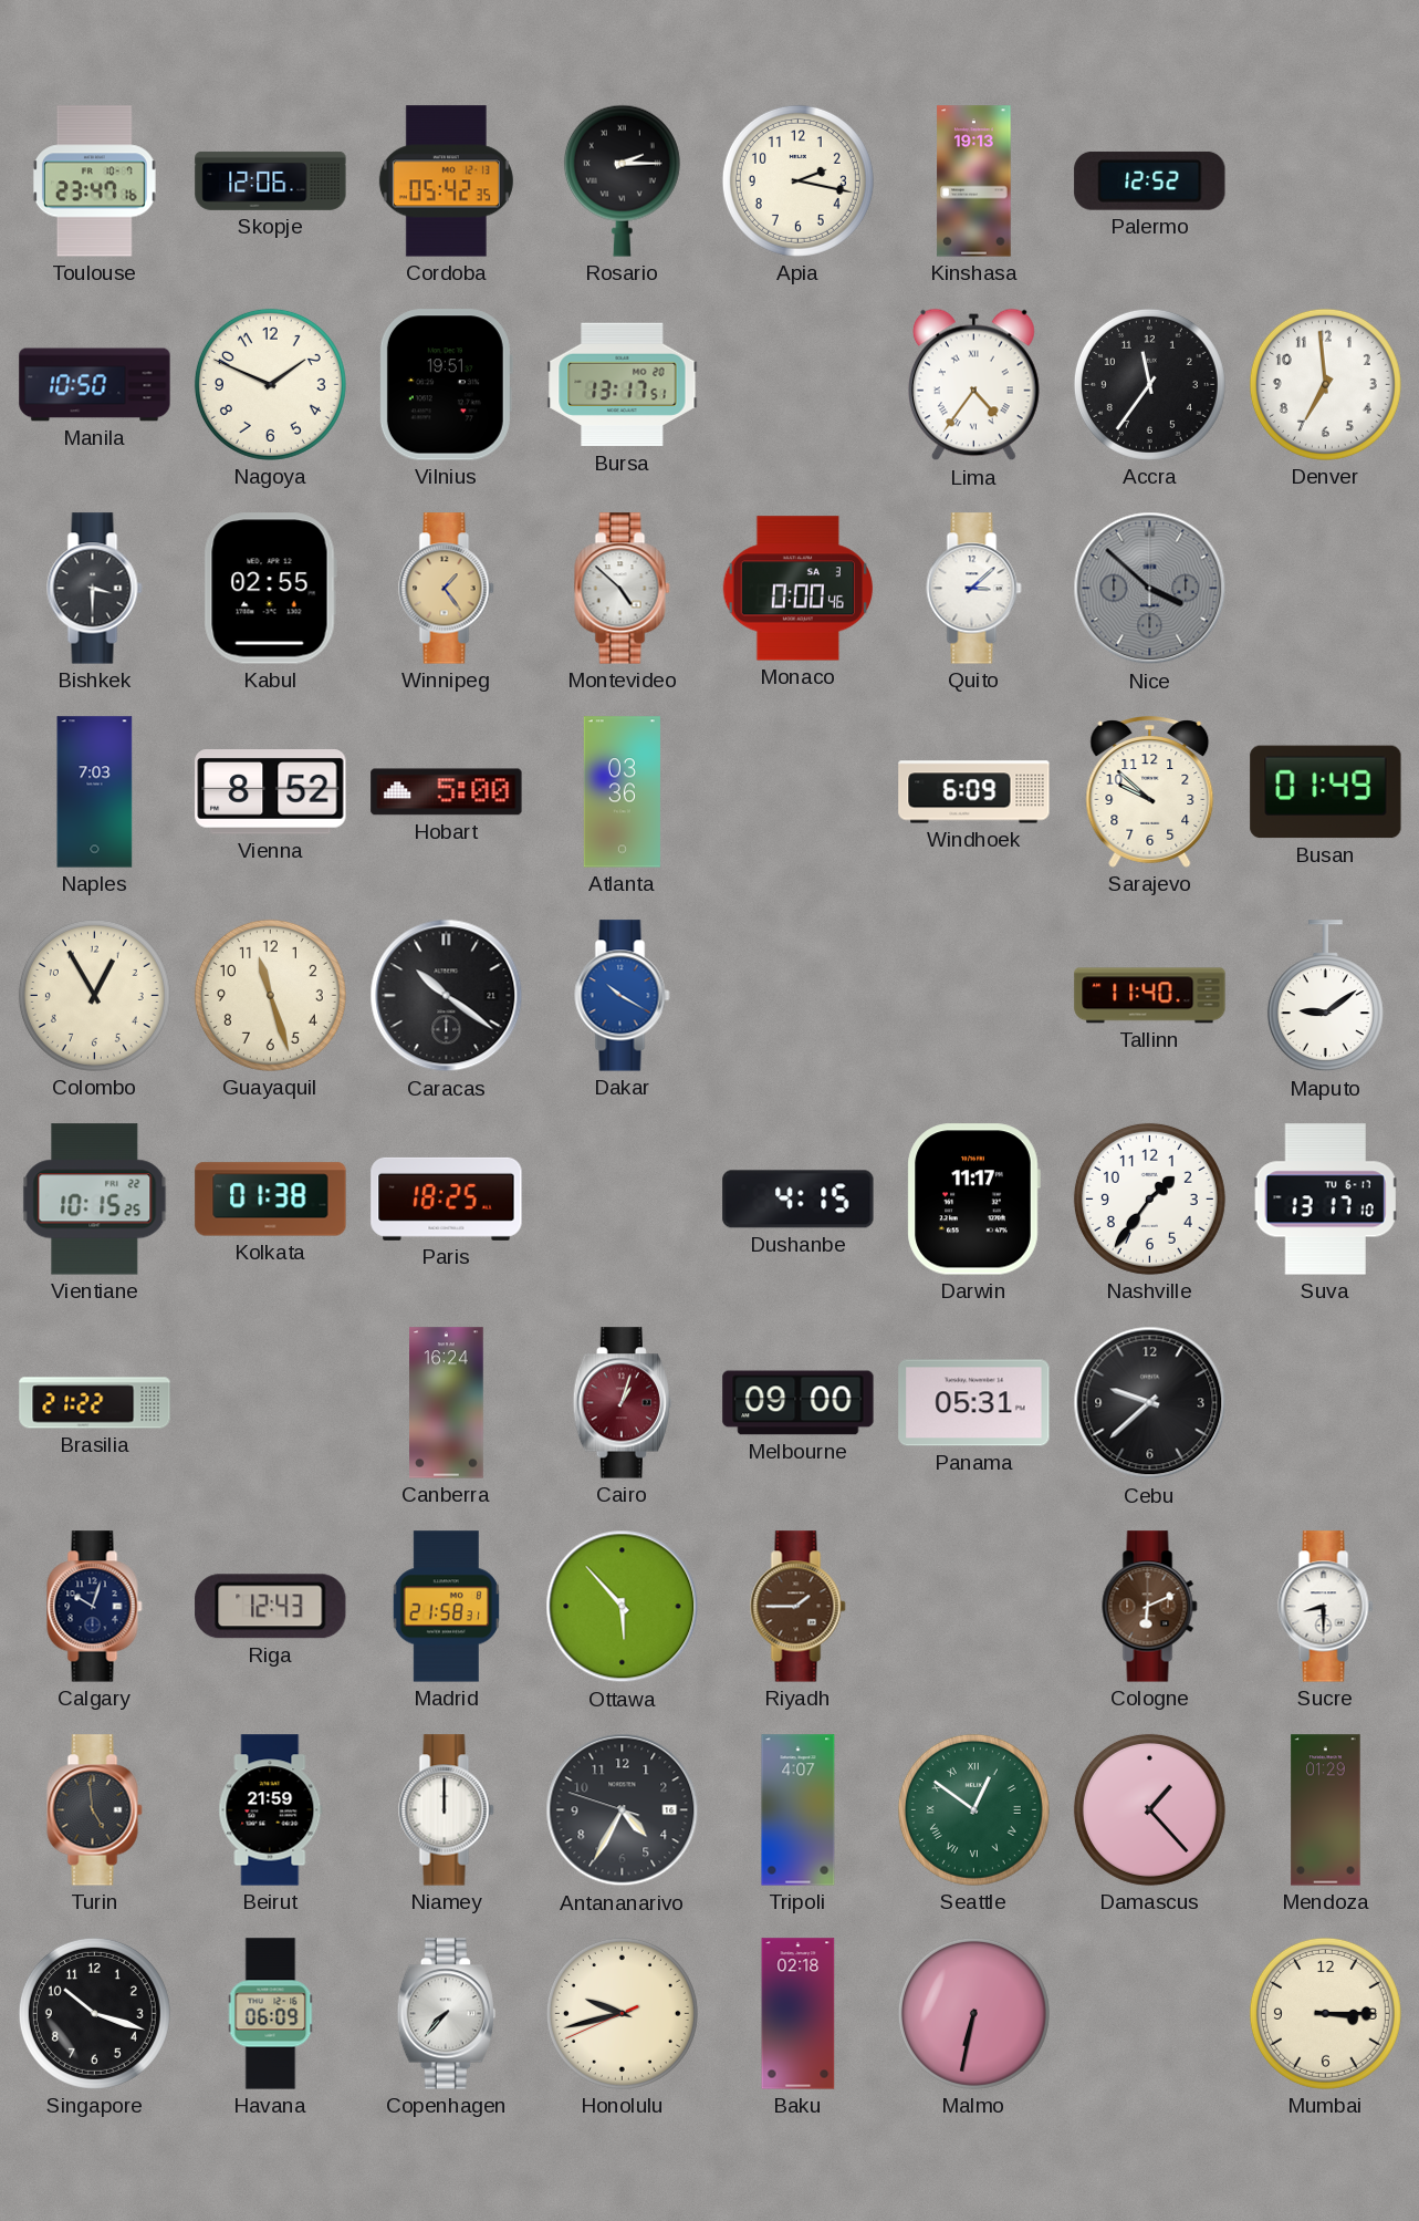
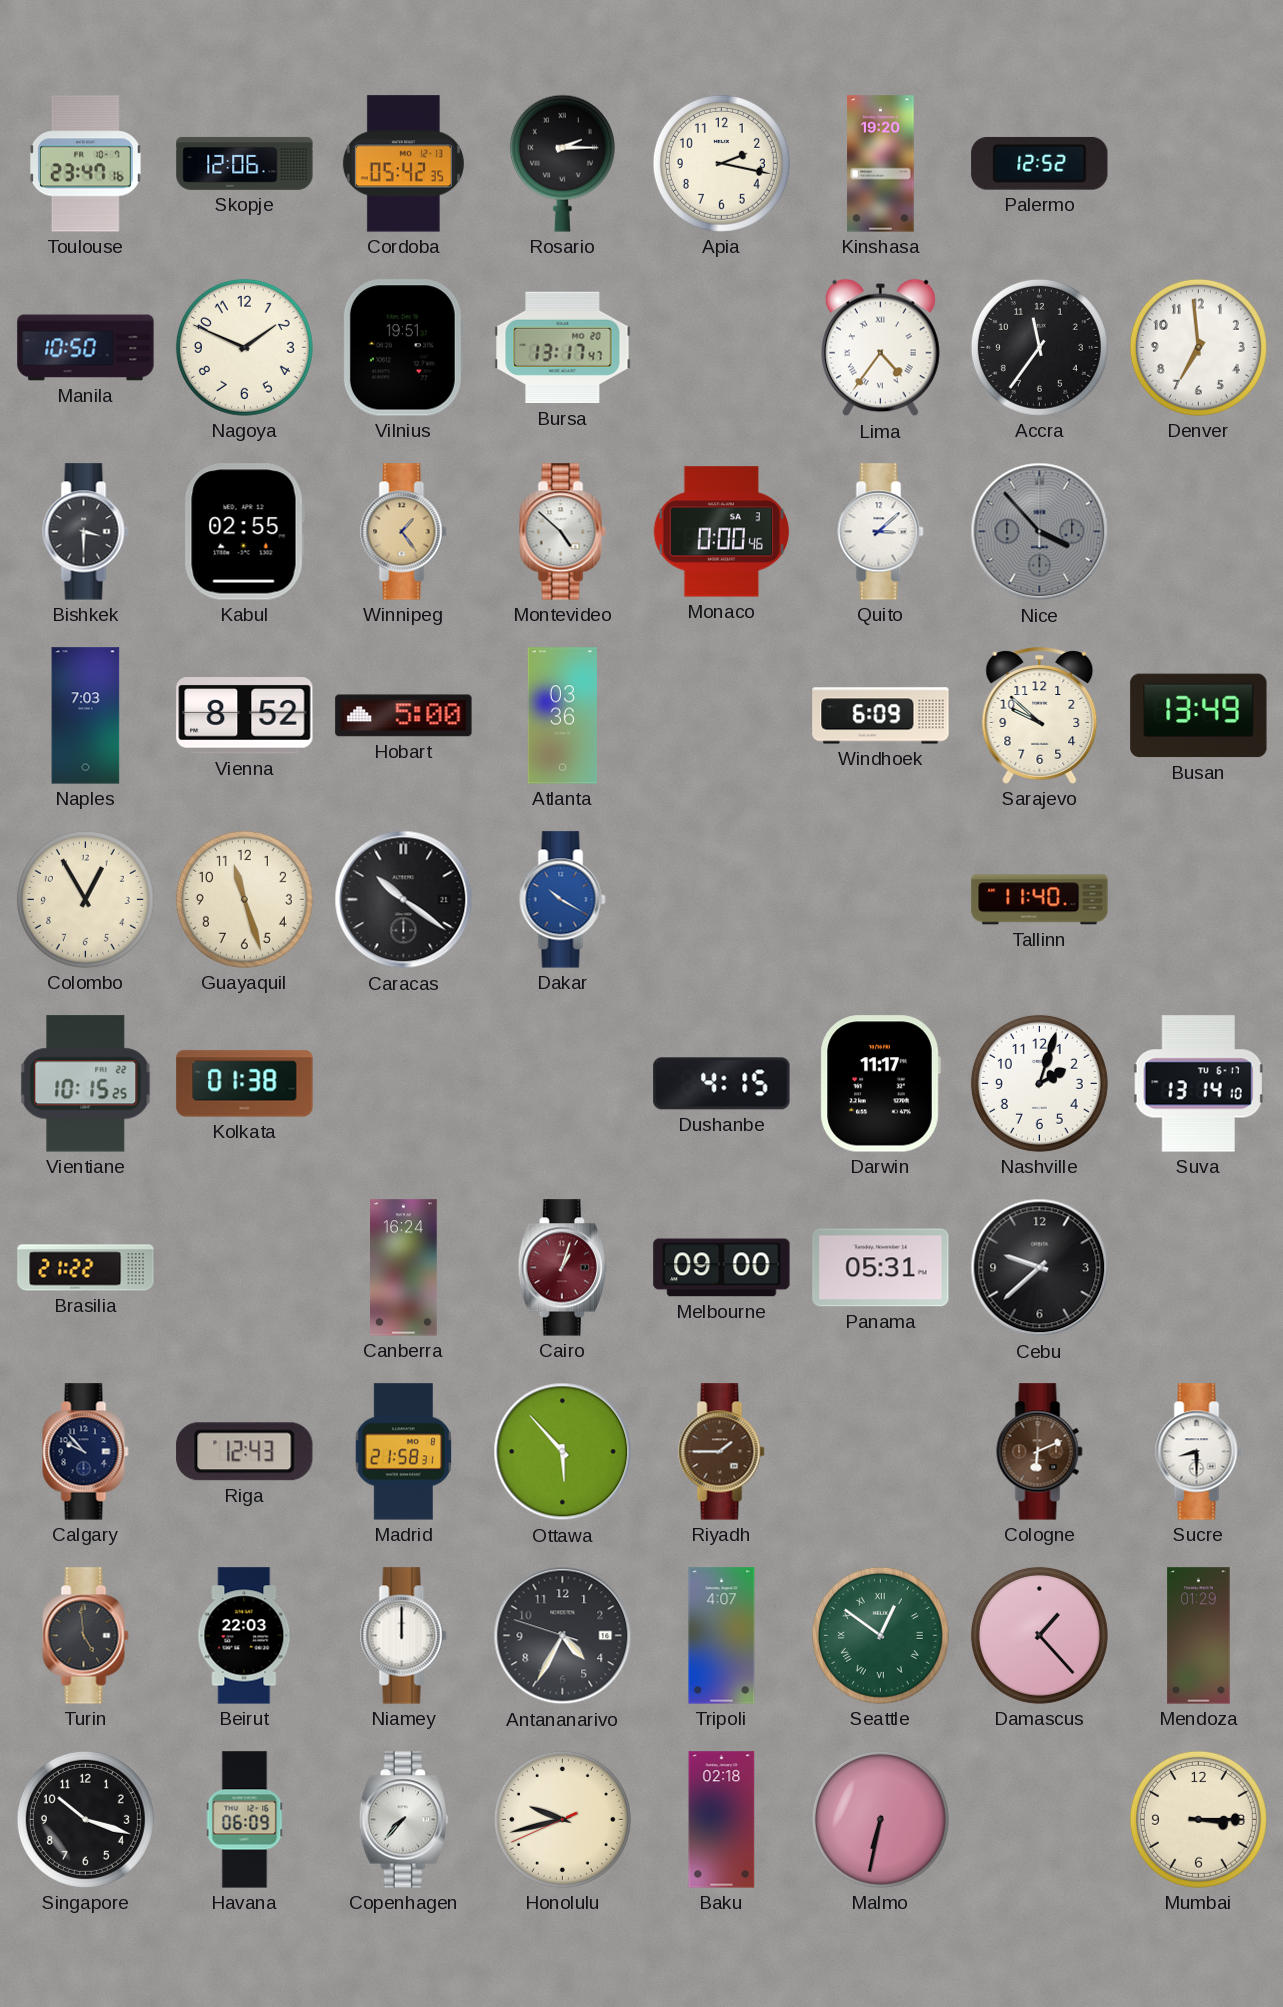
Kinshasa: 19:13 -> 19:20 (881, 164)
Bursa: 13:17:51 -> 13:17:47 (563, 348)
Nice: 3:52 -> 3:53 (1040, 532)
Busan: 01:49 -> 13:49 (1199, 716)
Maputo: 9:09 -> none (1325, 996)
Paris: 18:25 -> none (447, 1198)
Nashville: 1:36 -> 2:03 (1039, 1083)
Suva: 13:17 -> 13:14 (1198, 1084)
Calgary: 10:03 -> 9:53 (86, 1452)
Beirut: 21:59 -> 22:03 (245, 1636)
